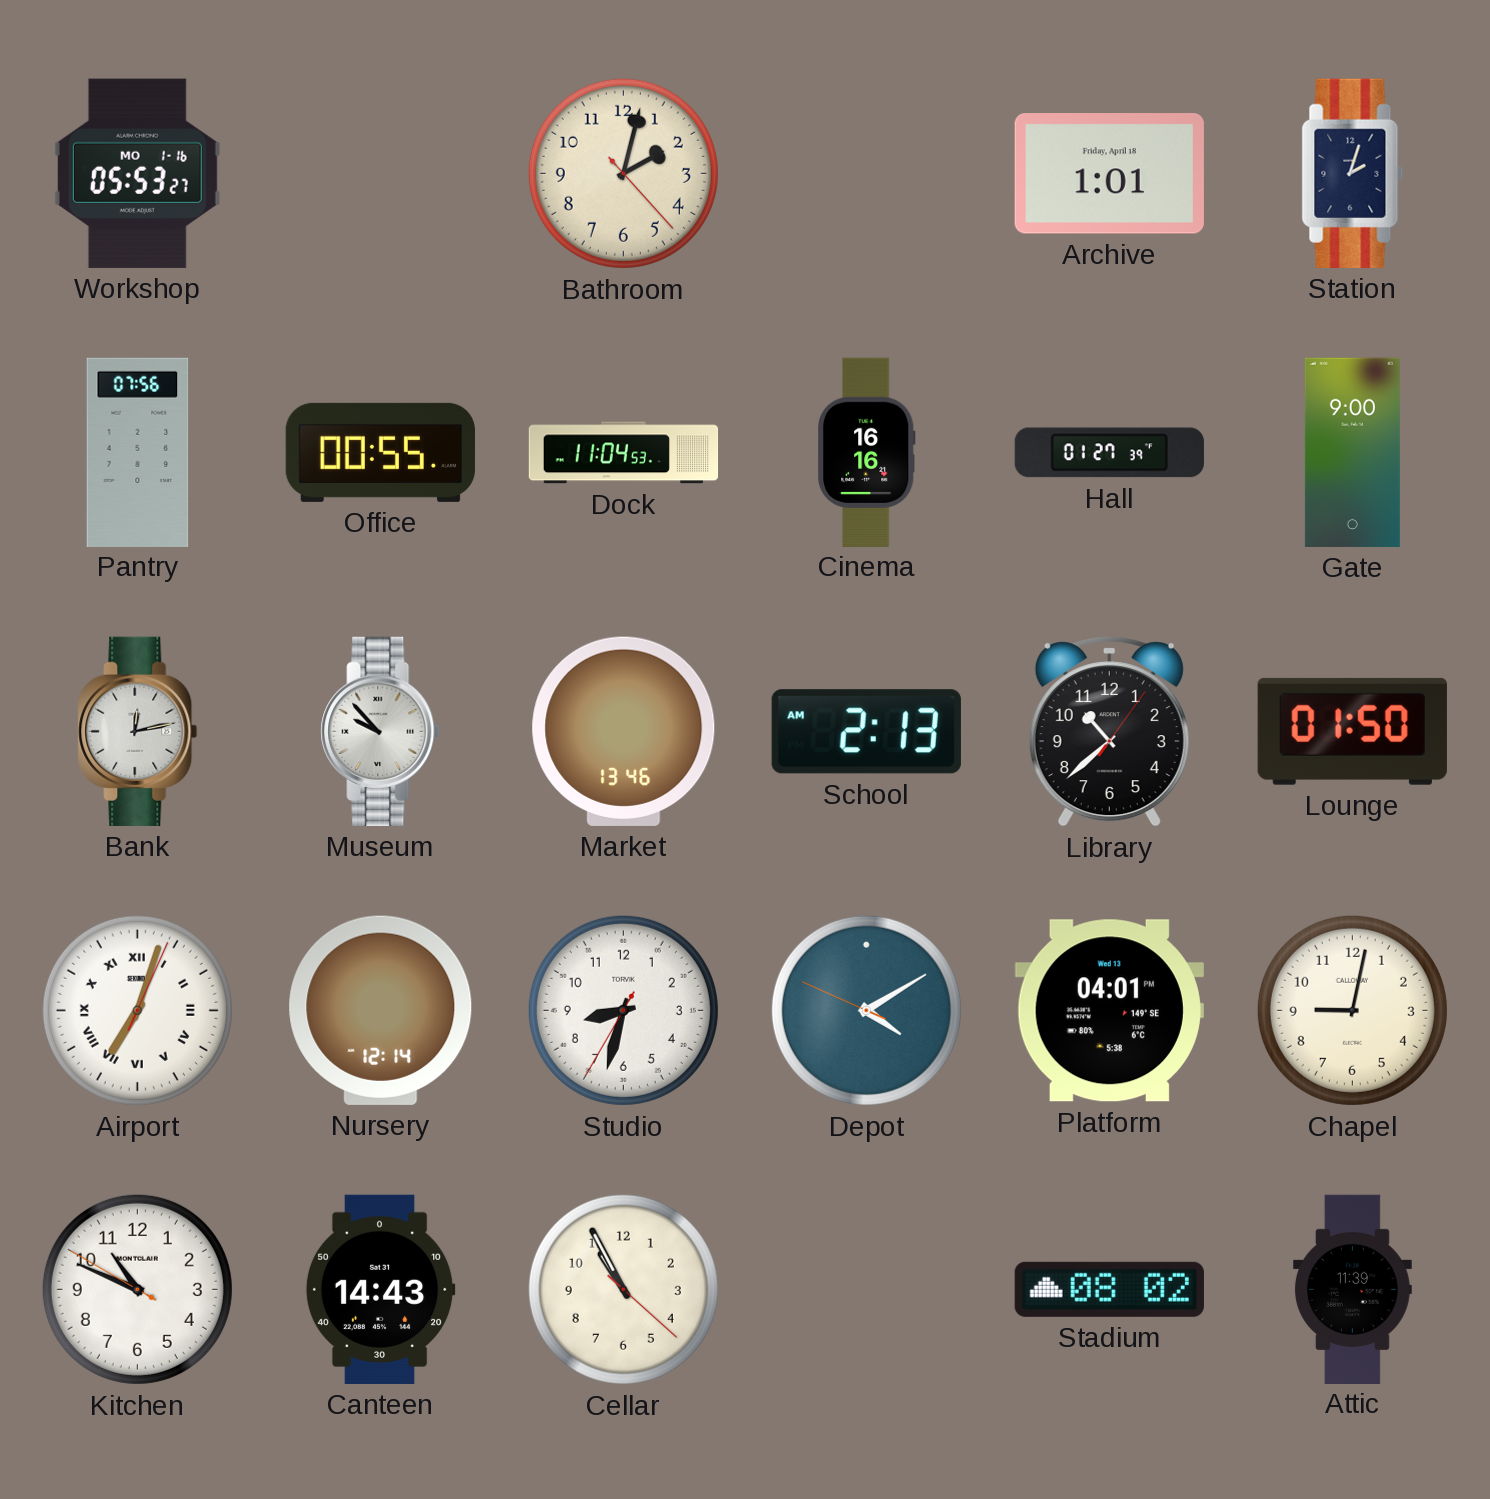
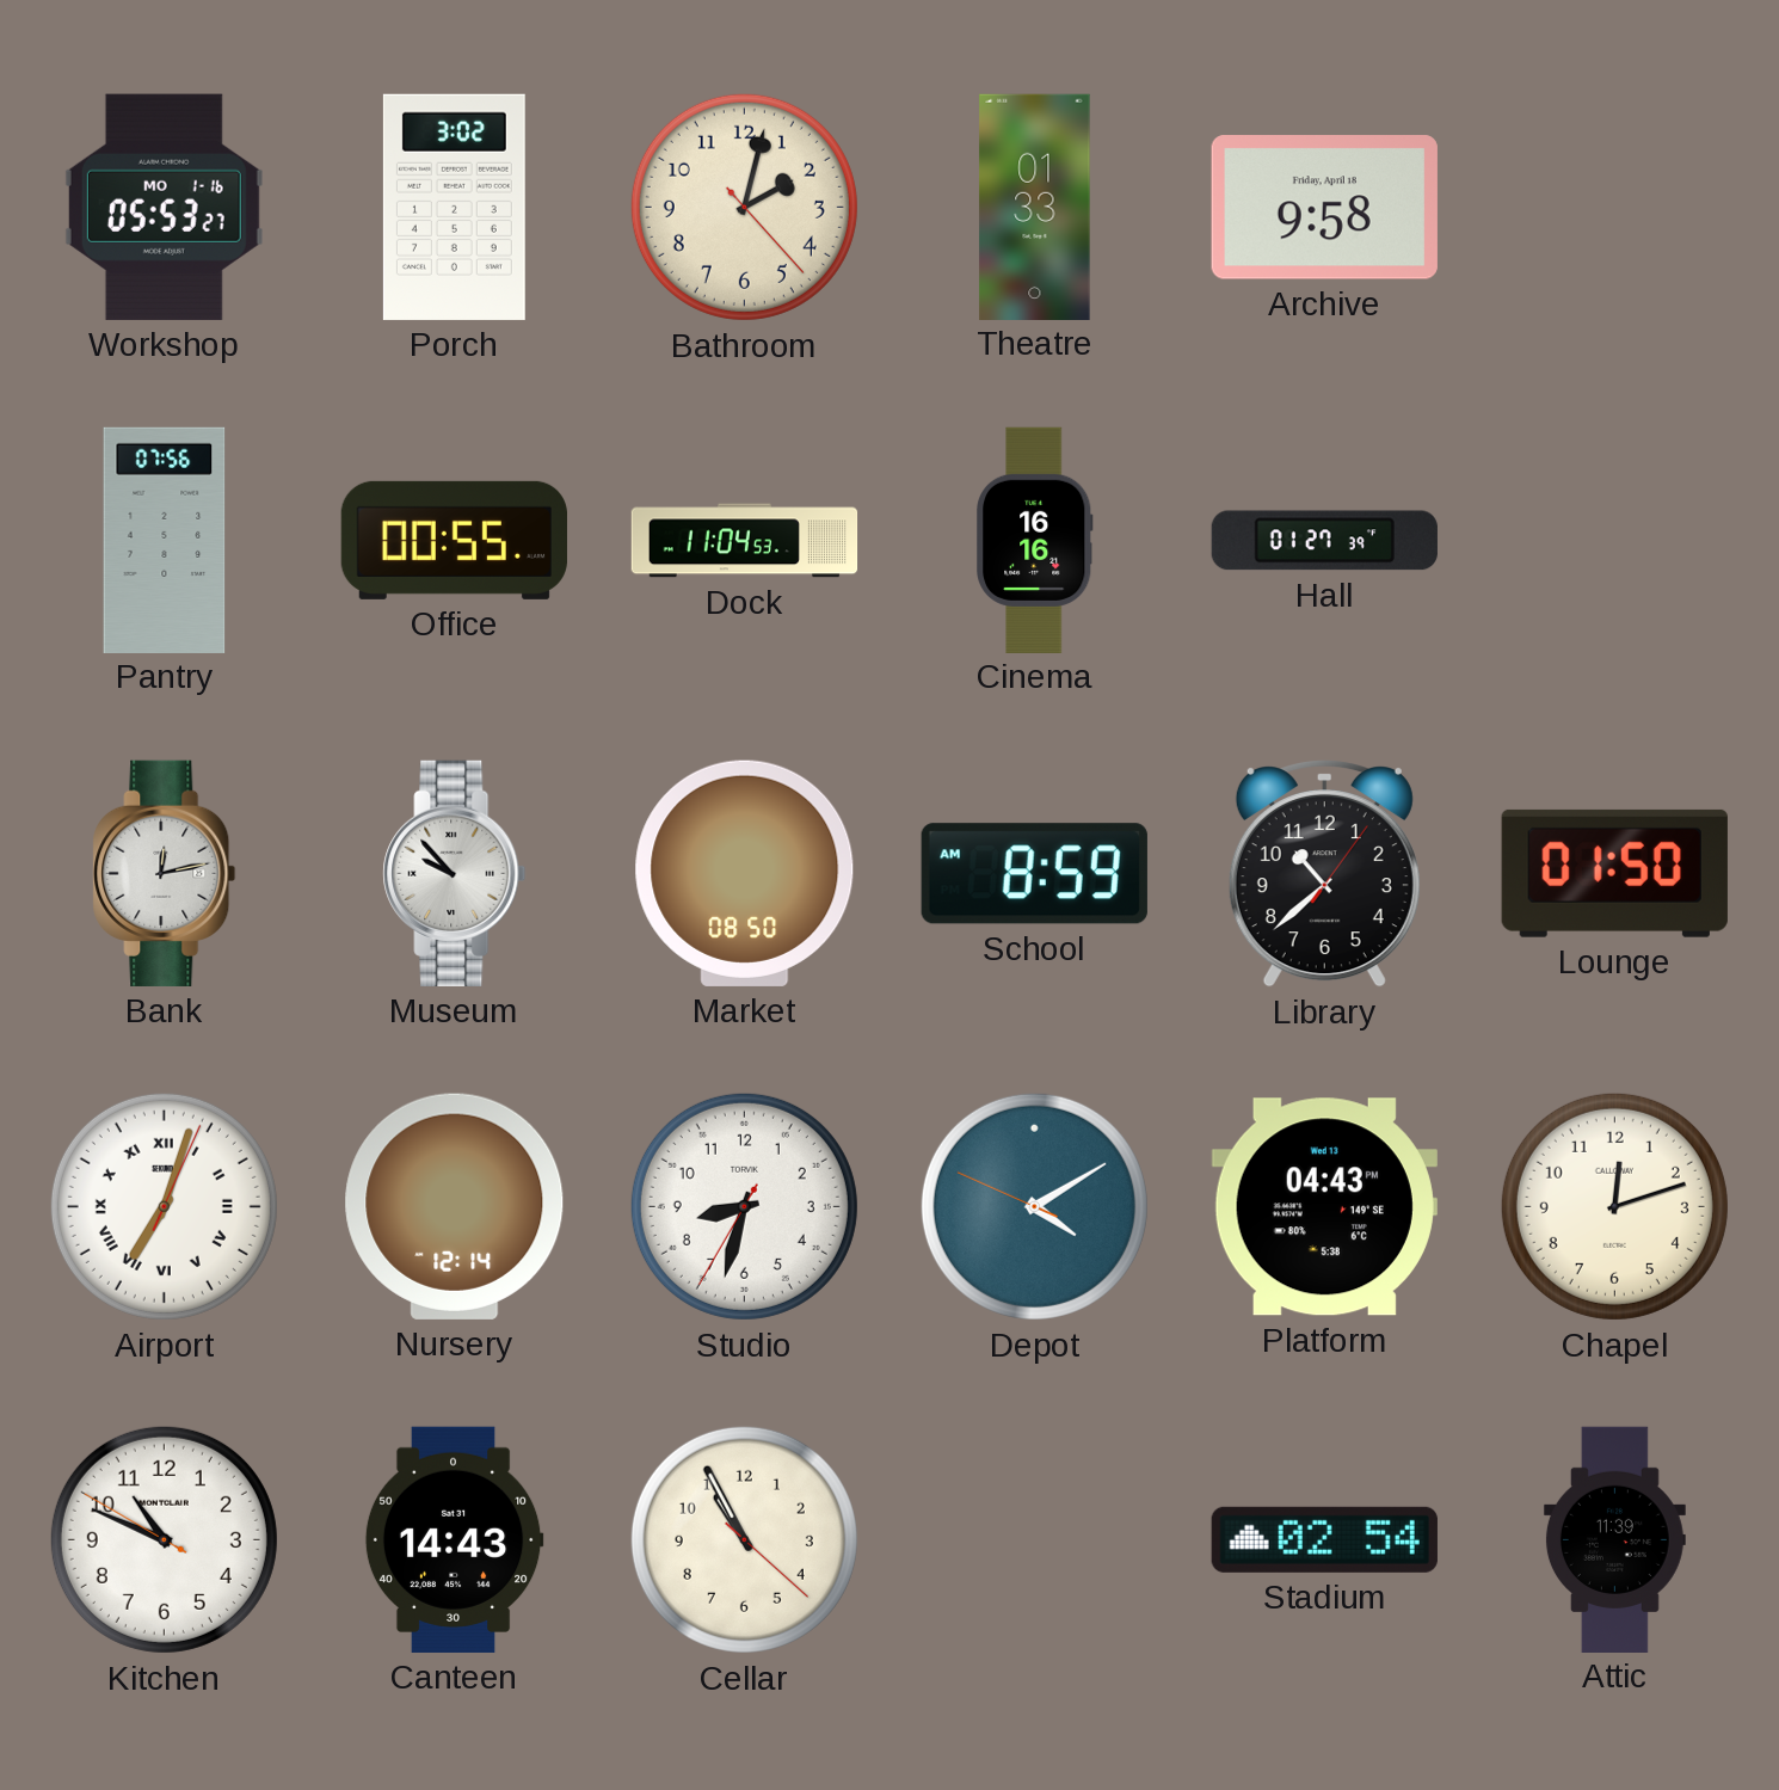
Porch: none -> 3:02 (454, 207)
Theatre: none -> 01:33 (1035, 207)
Archive: 1:01 -> 9:58 (1324, 208)
Station: 2:03 -> none (1353, 173)
Gate: 9:00 -> none (1352, 452)
Market: 13:46 -> 08:50 (745, 873)
School: 2:13 -> 8:59 (1034, 874)
Platform: 04:01 -> 04:43 (1324, 1207)
Chapel: 9:02 -> 12:12 (1614, 1206)
Stadium: 08:02 -> 02:54 (1324, 1539)
